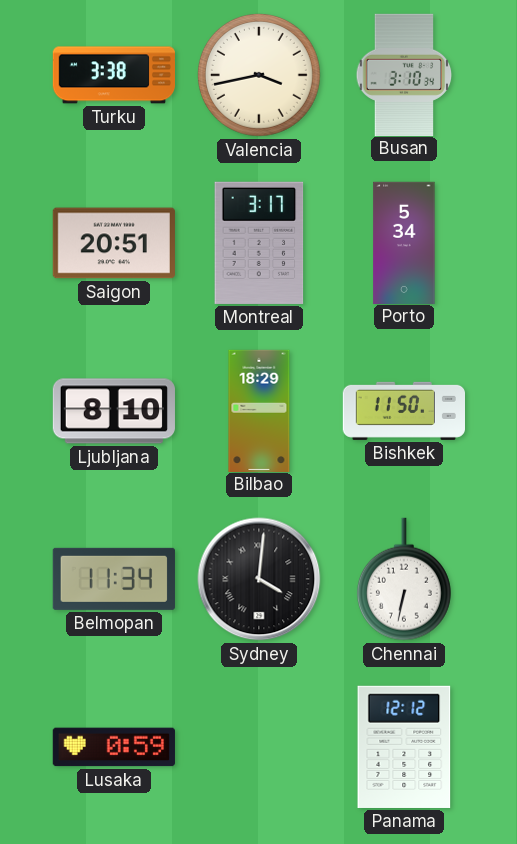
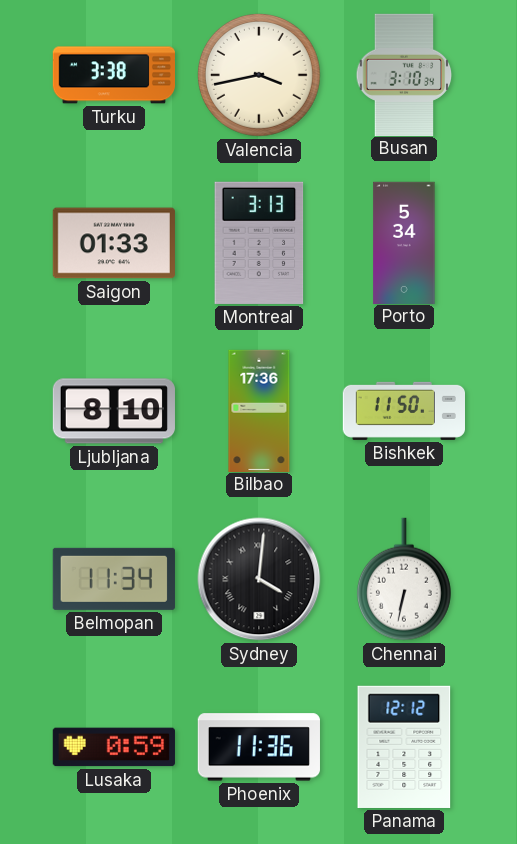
Saigon: 20:51 -> 01:33 (114, 243)
Montreal: 3:17 -> 3:13 (259, 243)
Bilbao: 18:29 -> 17:36 (259, 410)
Phoenix: none -> 11:36 (259, 747)
